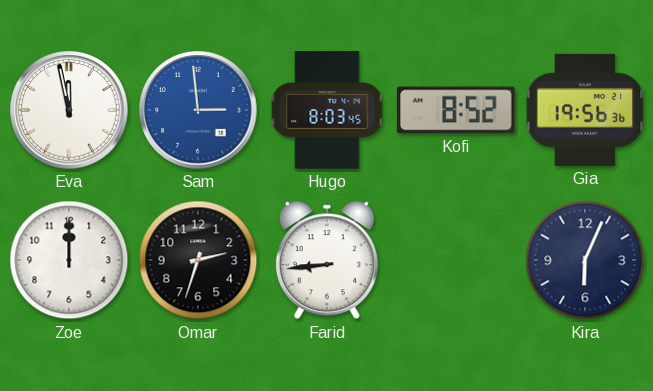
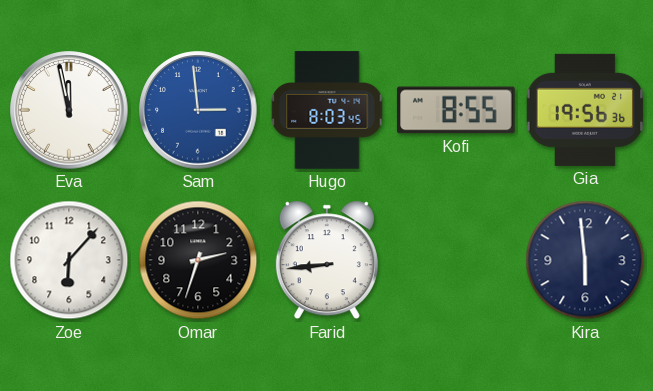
Kofi: 8:52 -> 8:55 (456, 110)
Zoe: 12:00 -> 6:07 (69, 260)
Kira: 6:04 -> 5:59 (585, 260)
